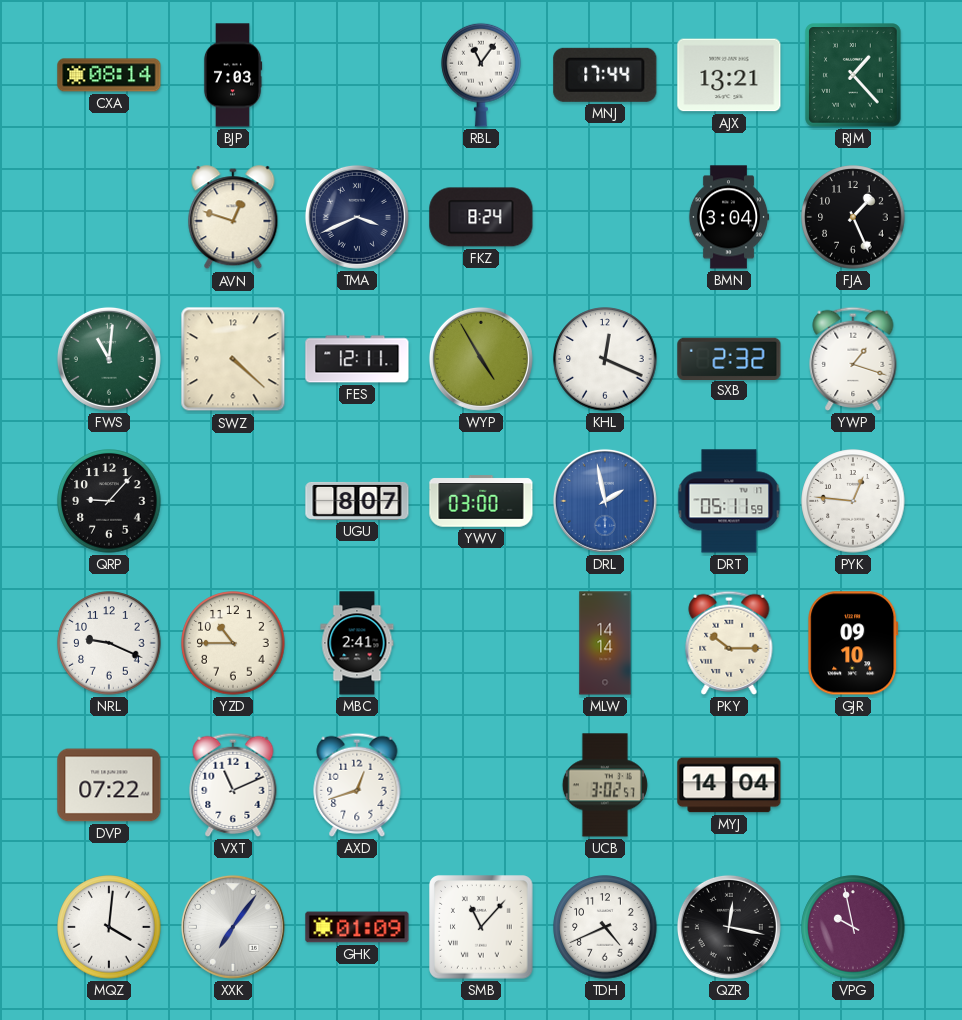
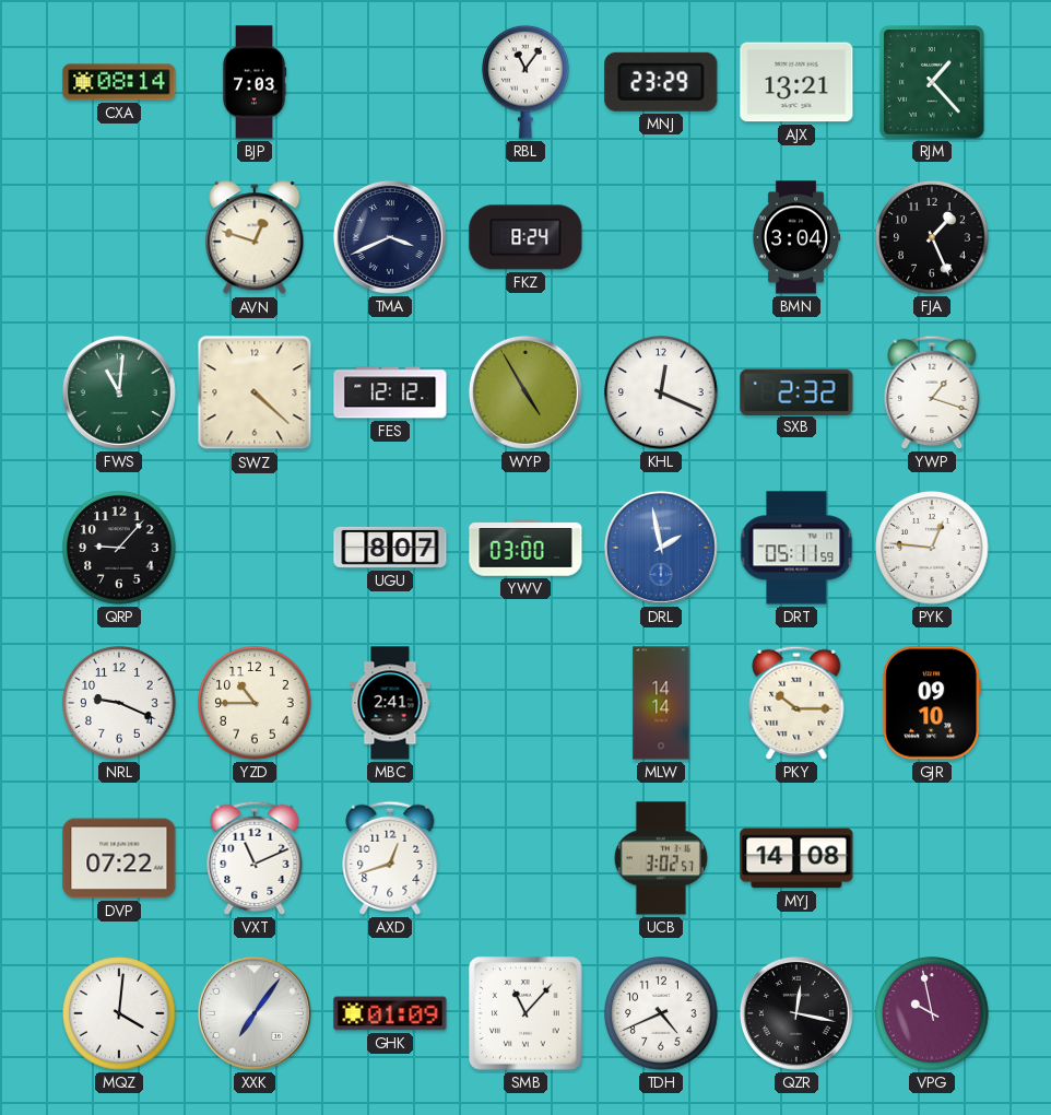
MNJ: 17:44 -> 23:29 (661, 82)
FES: 12:11 -> 12:12 (390, 392)
MYJ: 14:04 -> 14:08 (796, 858)
